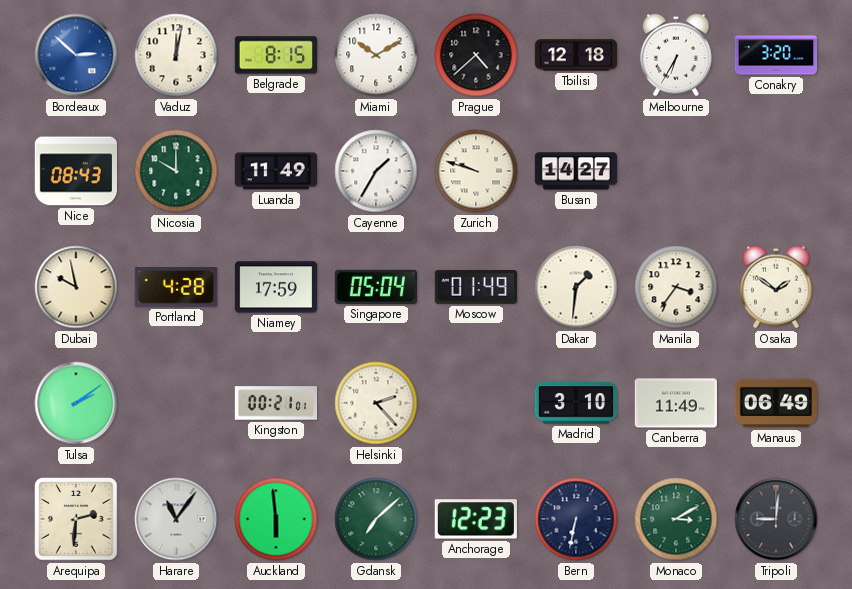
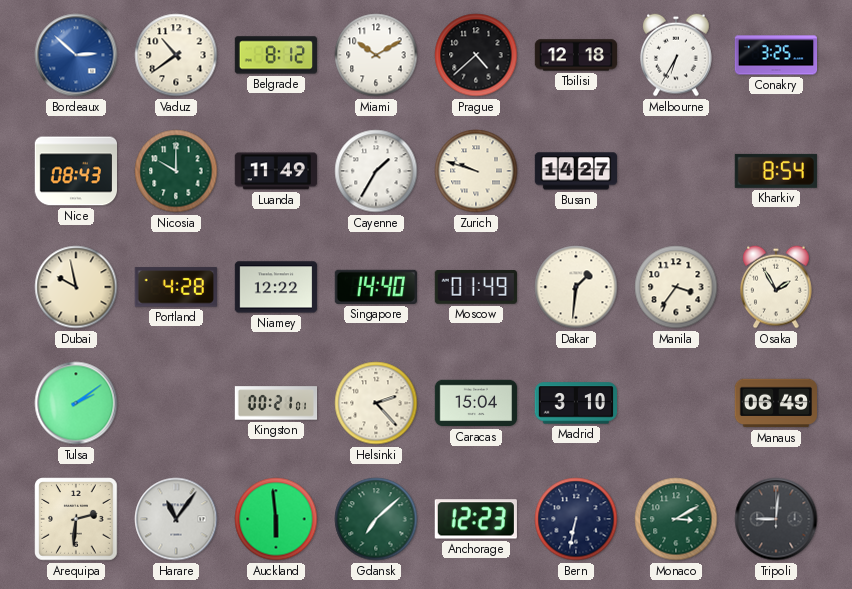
Vaduz: 12:02 -> 10:39 (176, 55)
Belgrade: 8:15 -> 8:12 (276, 55)
Conakry: 3:20 -> 3:25 (776, 55)
Kharkiv: none -> 8:54 (776, 171)
Niamey: 17:59 -> 12:22 (276, 287)
Singapore: 05:04 -> 14:40 (375, 287)
Osaka: 1:51 -> 1:55 (777, 287)
Caracas: none -> 15:04 (476, 403)
Canberra: 11:49 -> none (676, 403)
